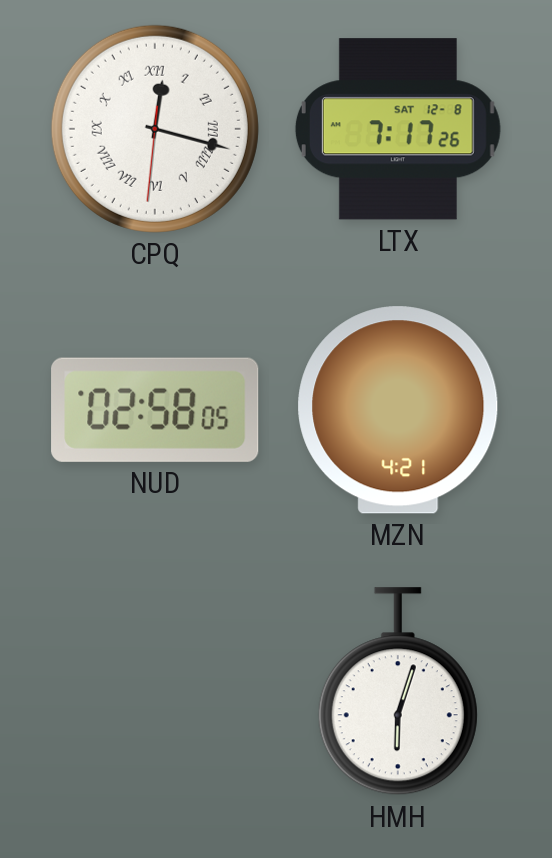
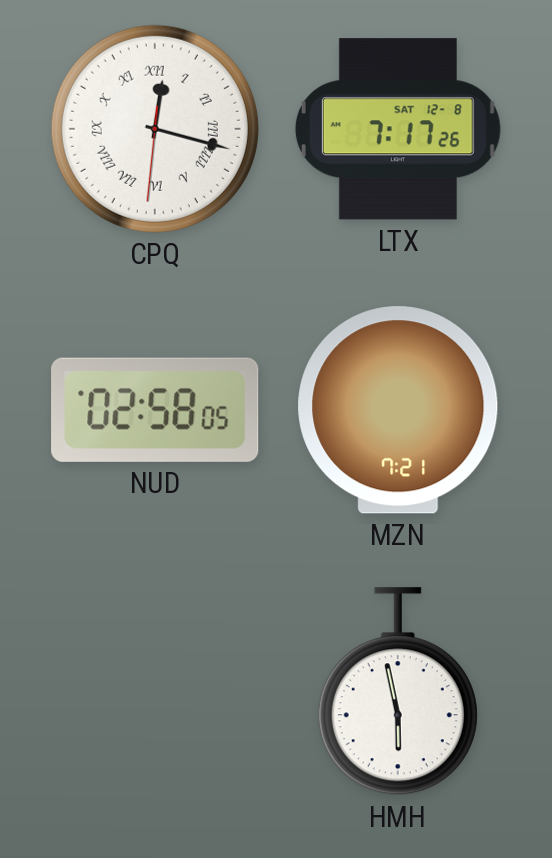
MZN: 4:21 -> 7:21 (398, 410)
HMH: 6:03 -> 5:58 (398, 692)
